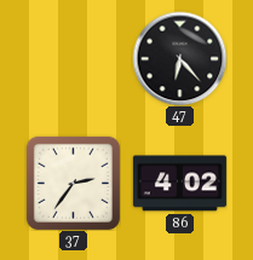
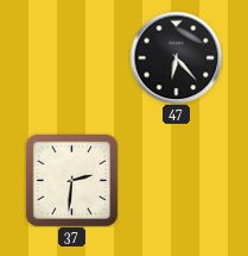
37: 2:36 -> 2:31 (71, 180)
86: 4:02 -> none (179, 184)
